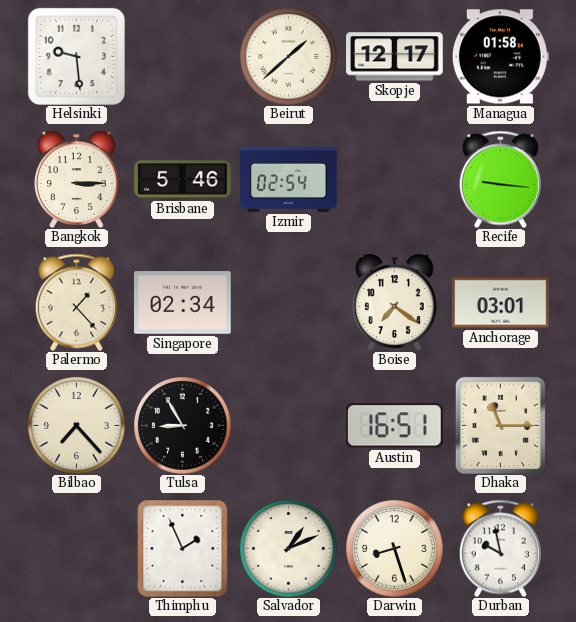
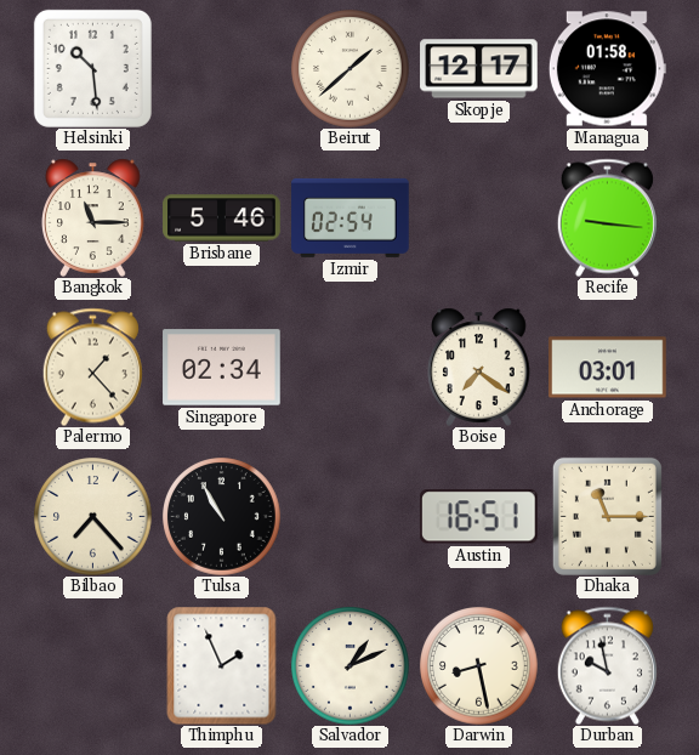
Helsinki: 9:29 -> 10:29 (92, 68)
Bangkok: 3:15 -> 11:15 (93, 217)
Tulsa: 8:55 -> 10:55 (222, 517)
Darwin: 8:27 -> 8:28 (479, 666)
